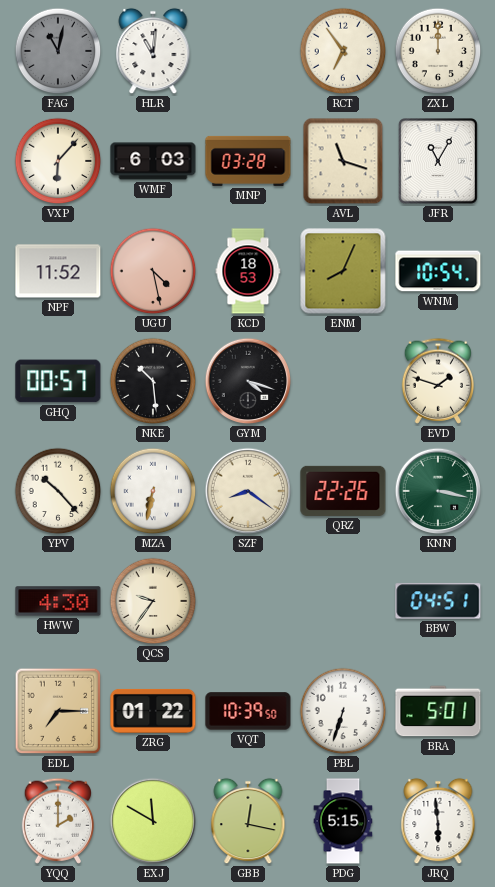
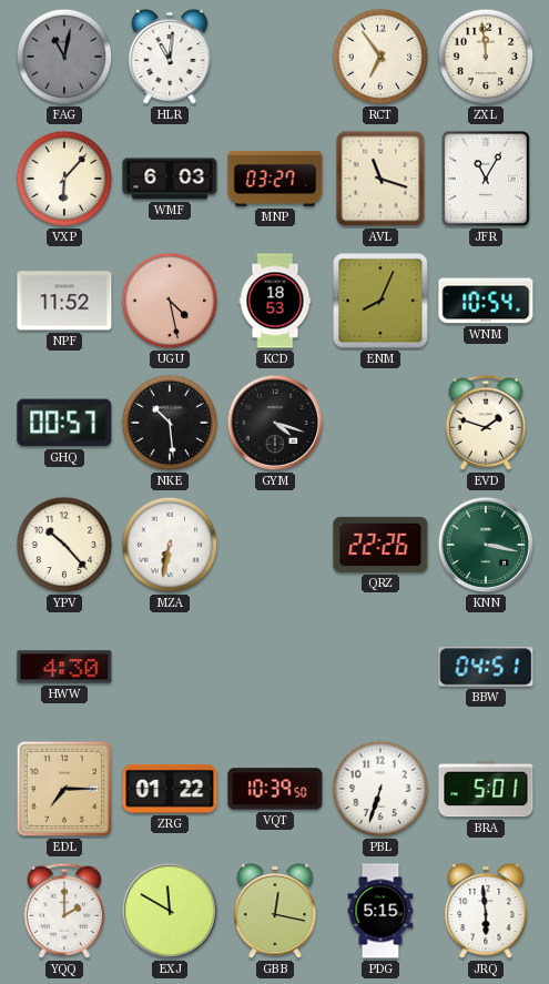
ZXL: 12:00 -> 11:59 (486, 57)
MNP: 03:28 -> 03:27 (275, 179)
SZF: 8:21 -> none (248, 491)
QCS: 9:36 -> none (153, 601)
